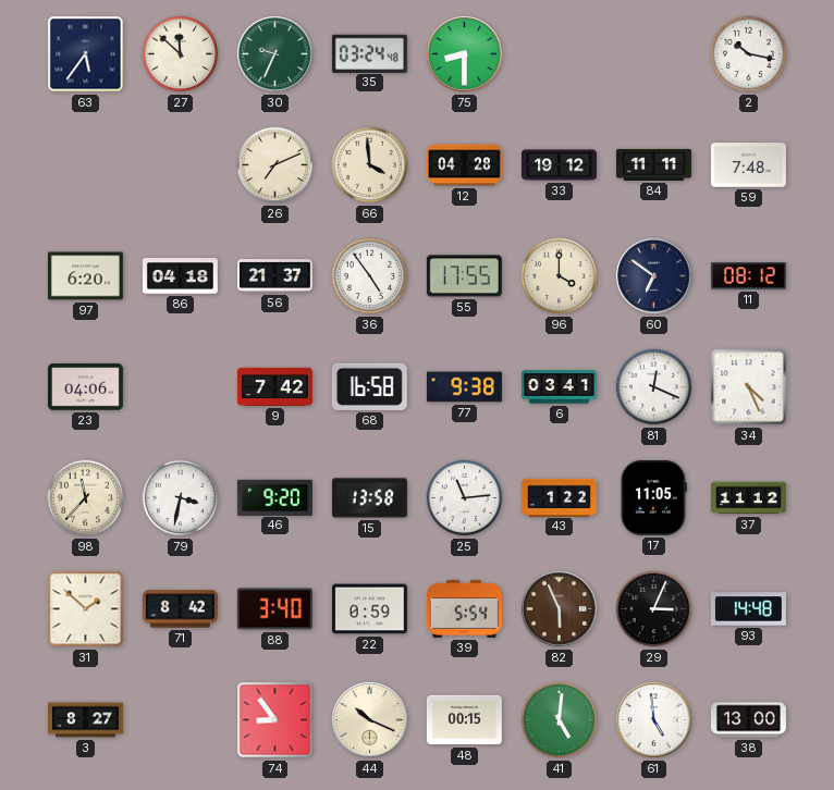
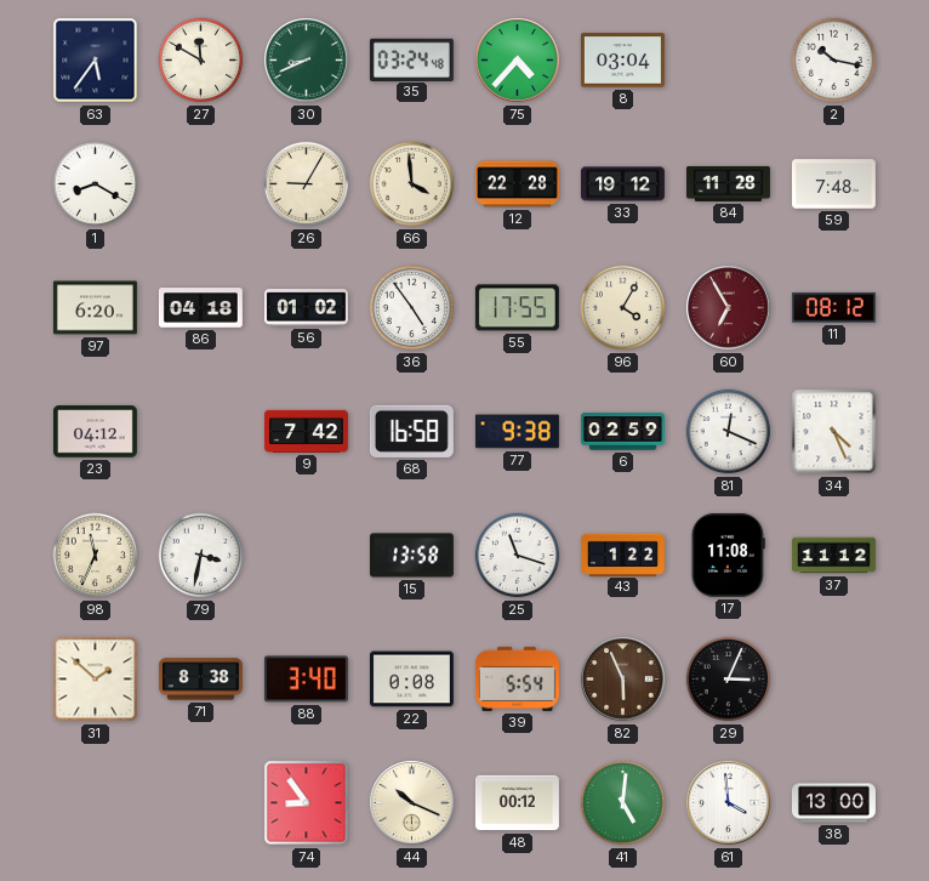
27: 11:52 -> 11:50 (201, 61)
30: 9:34 -> 8:41 (307, 61)
75: 8:30 -> 4:37 (518, 61)
8: none -> 03:04 (622, 61)
1: none -> 8:20 (96, 184)
26: 7:11 -> 9:05 (307, 184)
12: 04:28 -> 22:28 (517, 184)
84: 11:11 -> 11:28 (728, 183)
56: 21:37 -> 01:02 (306, 308)
96: 4:00 -> 4:05 (623, 308)
60: 6:51 -> 6:55 (729, 308)
60 dial: navy -> burgundy (729, 308)
23: 04:06 -> 04:12 (95, 432)
6: 03:41 -> 02:59 (622, 432)
98: 11:37 -> 11:34 (96, 556)
46: 9:20 -> none (274, 497)
25: 11:14 -> 11:18 (518, 556)
17: 11:05 -> 11:08 (728, 555)
71: 8:42 -> 8:38 (200, 680)
22: 0:59 -> 0:08 (411, 680)
93: 14:48 -> none (748, 609)
3: 8:27 -> none (85, 720)
48: 00:15 -> 00:12 (517, 803)
61: 4:59 -> 3:59 (729, 803)
